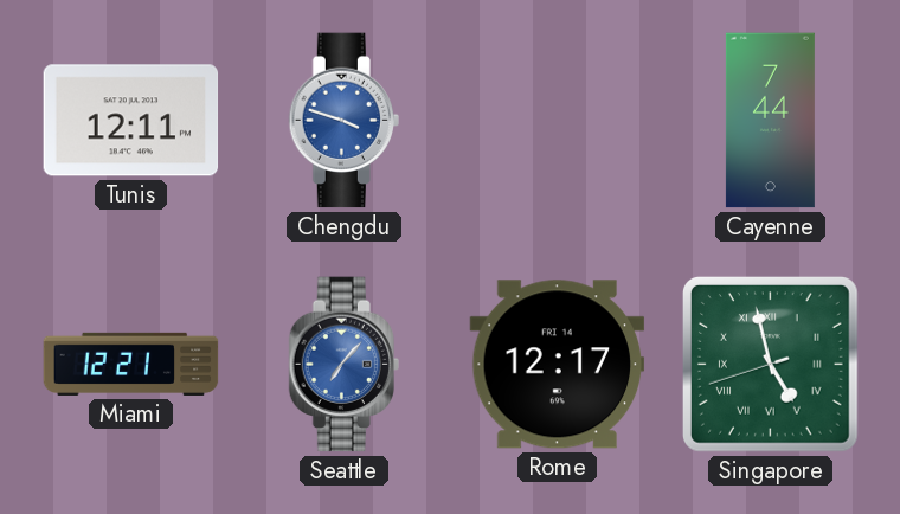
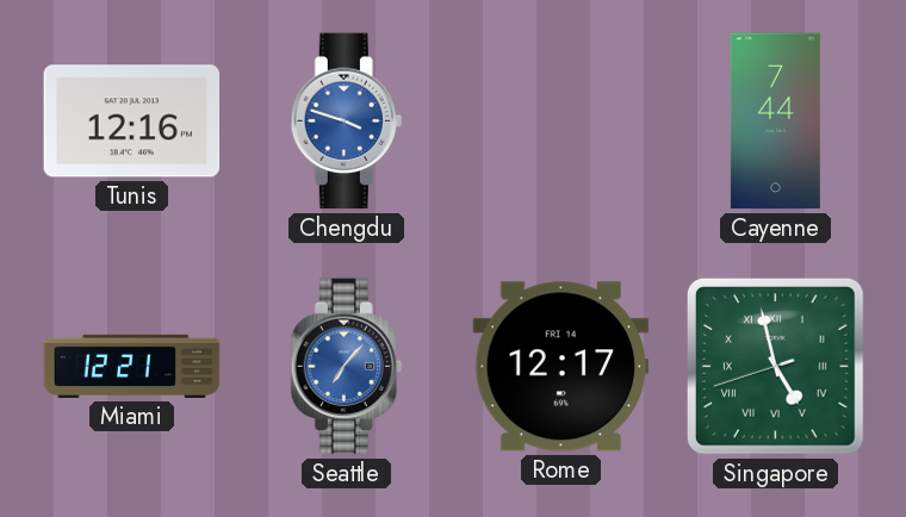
Tunis: 12:11 -> 12:16 (132, 122)
